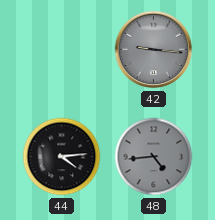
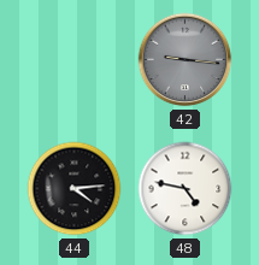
48: 4:44 -> 4:47 (186, 189)
48 dial: grey -> white (186, 189)
